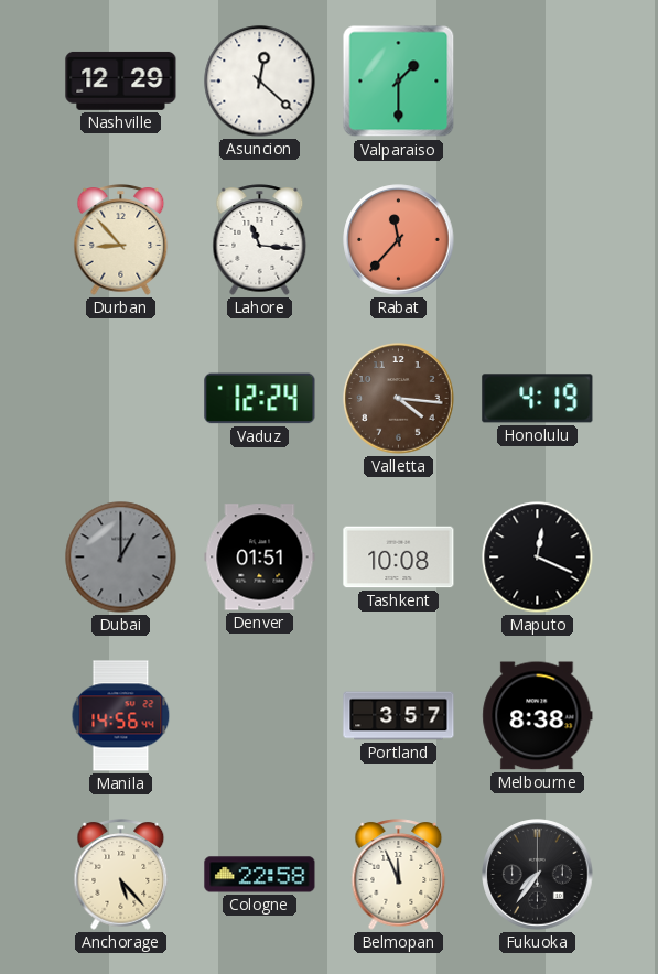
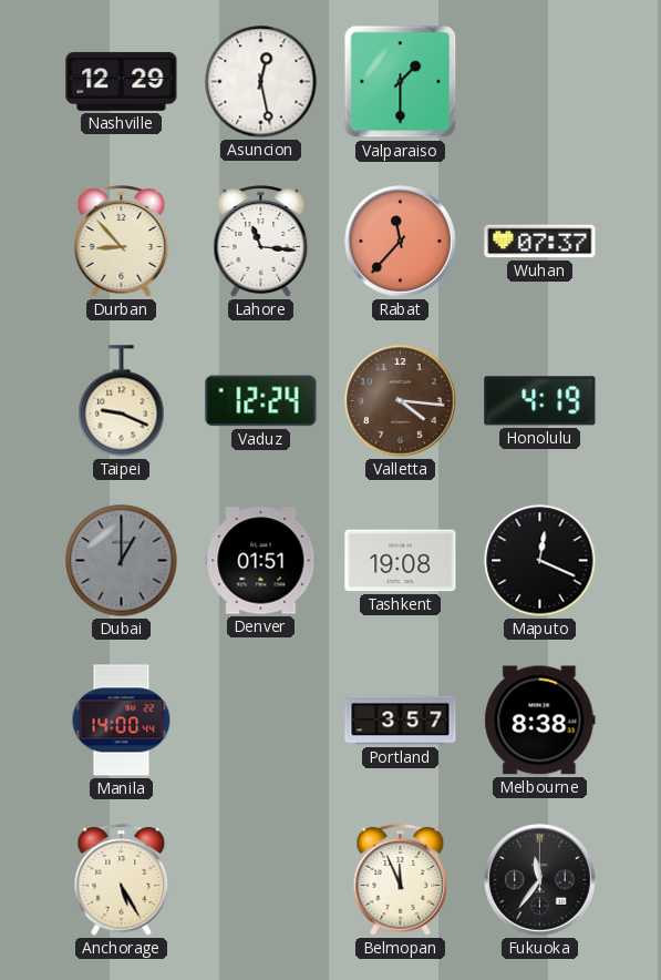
Asuncion: 12:22 -> 12:28 (261, 82)
Wuhan: none -> 07:37 (540, 242)
Taipei: none -> 9:19 (122, 401)
Tashkent: 10:08 -> 19:08 (401, 561)
Manila: 14:56 -> 14:00 (122, 721)
Anchorage: 5:23 -> 5:25 (122, 880)
Cologne: 22:58 -> none (260, 875)
Fukuoka: 7:36 -> 11:36 (540, 880)
